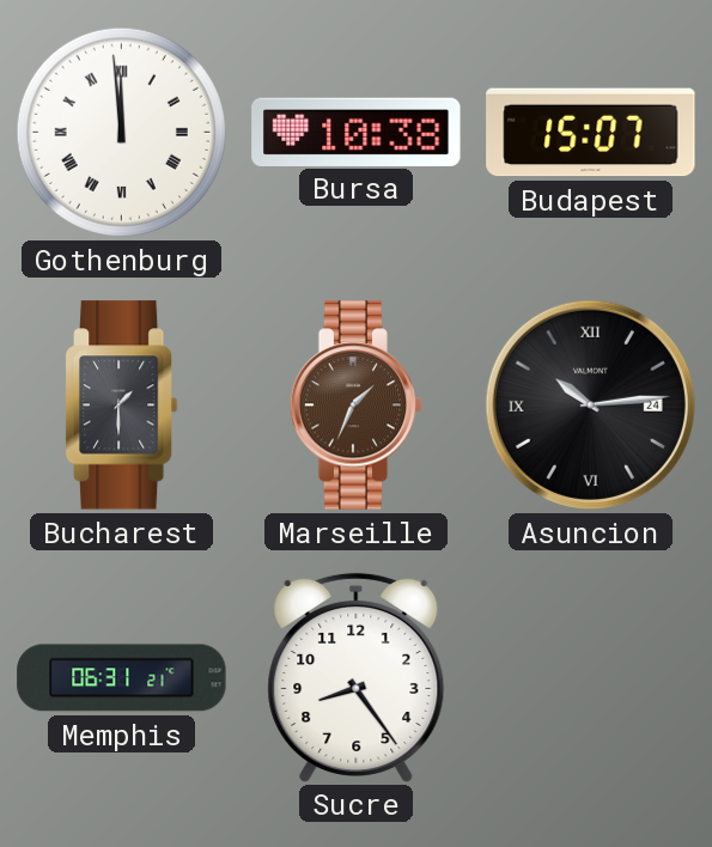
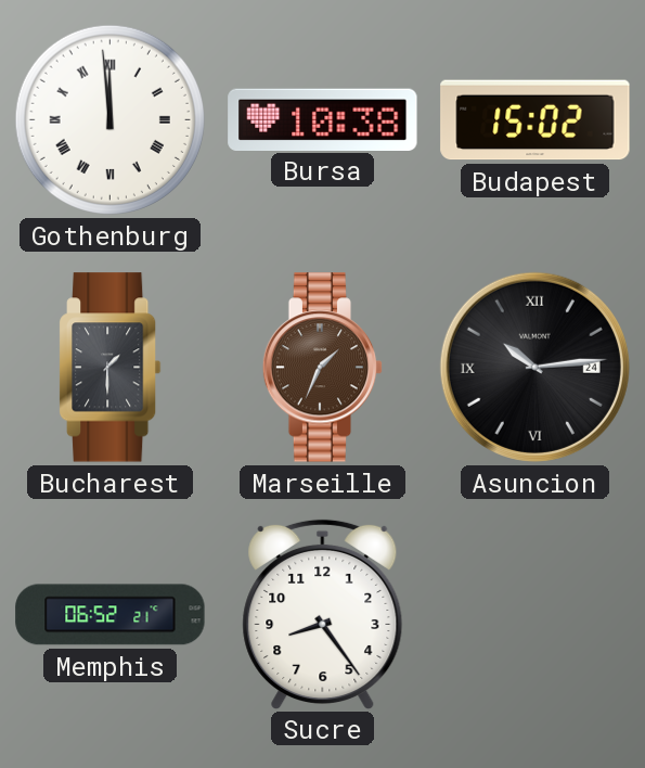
Budapest: 15:07 -> 15:02 (536, 120)
Memphis: 06:31 -> 06:52 (111, 615)
